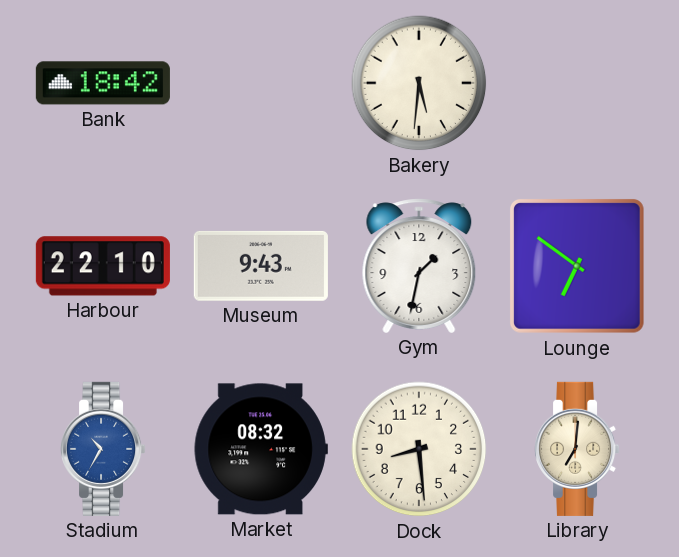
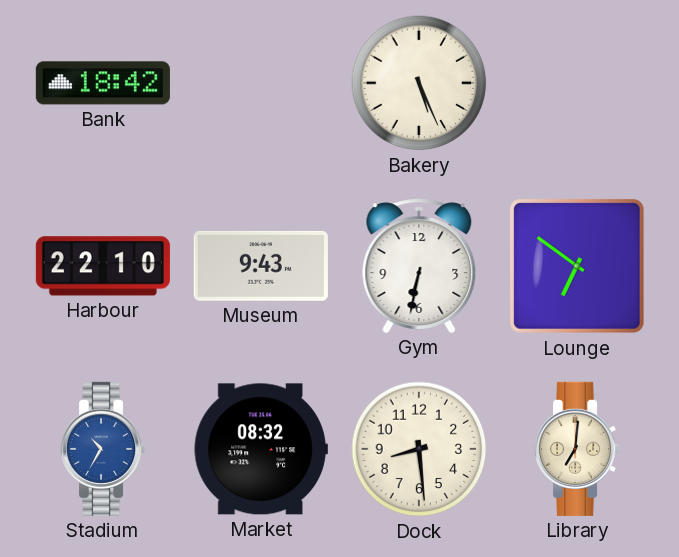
Bakery: 5:31 -> 5:26 (419, 83)
Gym: 1:32 -> 6:32 (419, 266)
